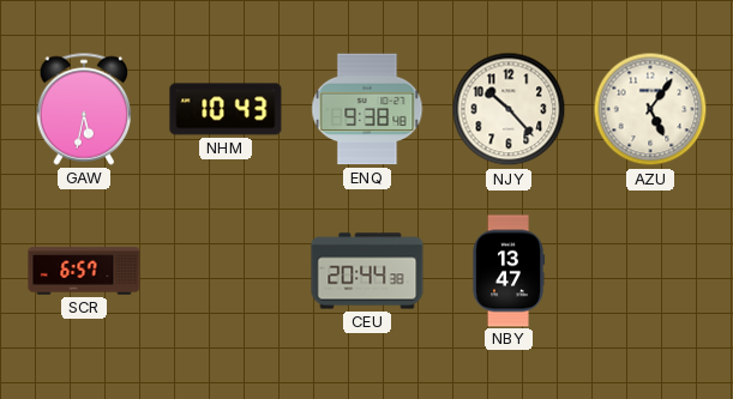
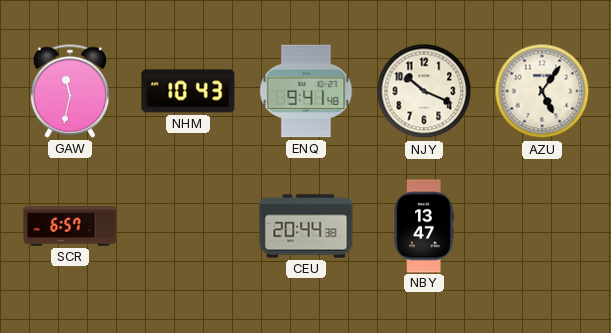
GAW: 5:32 -> 11:32 (70, 91)
ENQ: 9:38 -> 9:41 (306, 91)
NJY: 10:23 -> 10:19 (424, 91)
